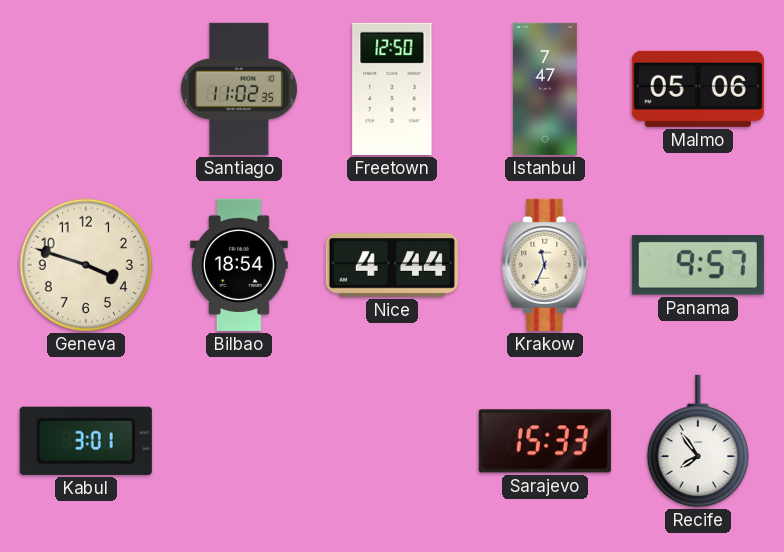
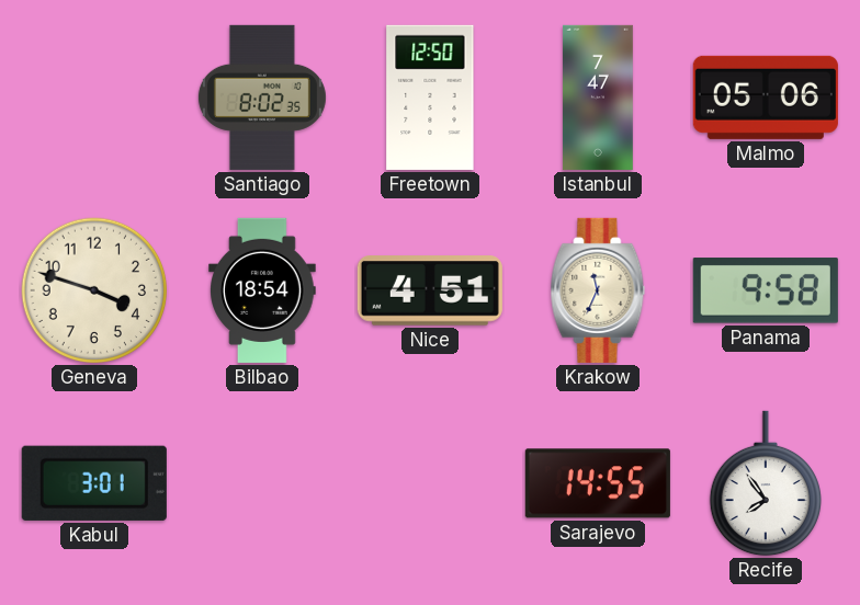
Santiago: 11:02 -> 8:02 (262, 98)
Nice: 4:44 -> 4:51 (430, 290)
Panama: 9:57 -> 9:58 (766, 290)
Sarajevo: 15:33 -> 14:55 (598, 483)
